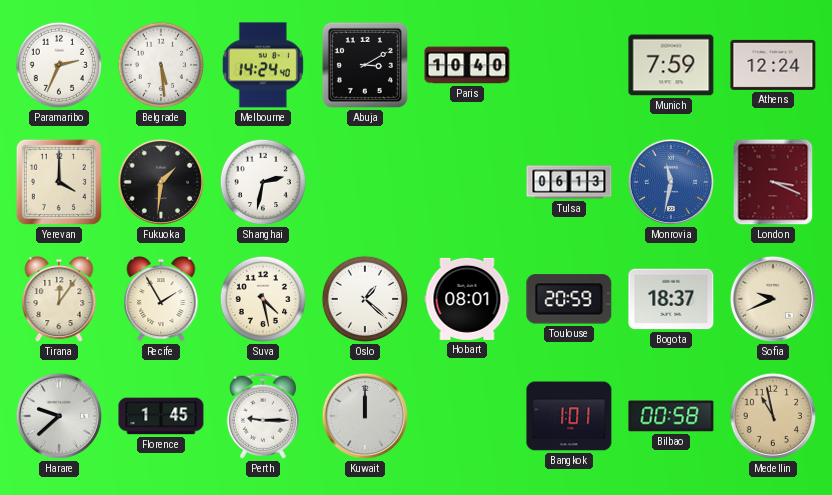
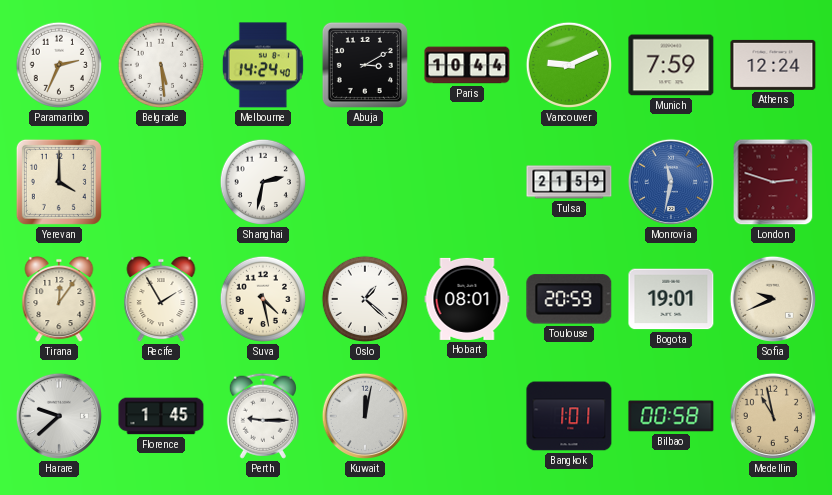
Paris: 10:40 -> 10:44 (467, 65)
Vancouver: none -> 9:11 (569, 65)
Fukuoka: 1:31 -> none (161, 182)
Tulsa: 06:13 -> 21:59 (569, 182)
London: 3:19 -> 2:48 (773, 182)
Bogota: 18:37 -> 19:01 (671, 299)
Kuwait: 12:00 -> 12:02 (365, 416)
